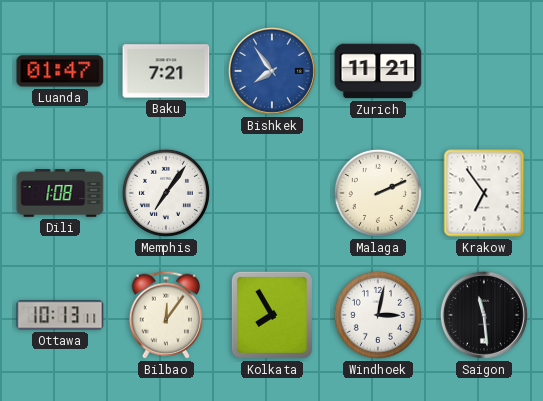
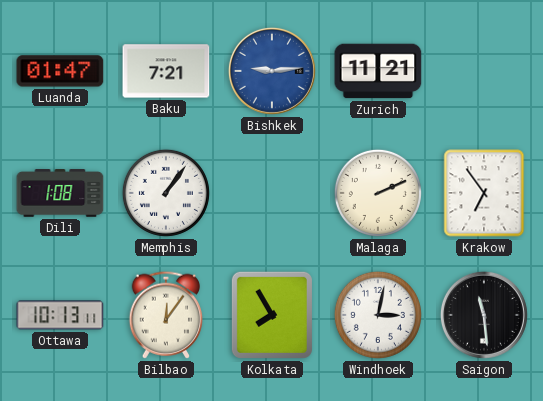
Bishkek: 7:54 -> 9:14 (272, 71)
Memphis: 7:06 -> 1:06 (166, 193)
